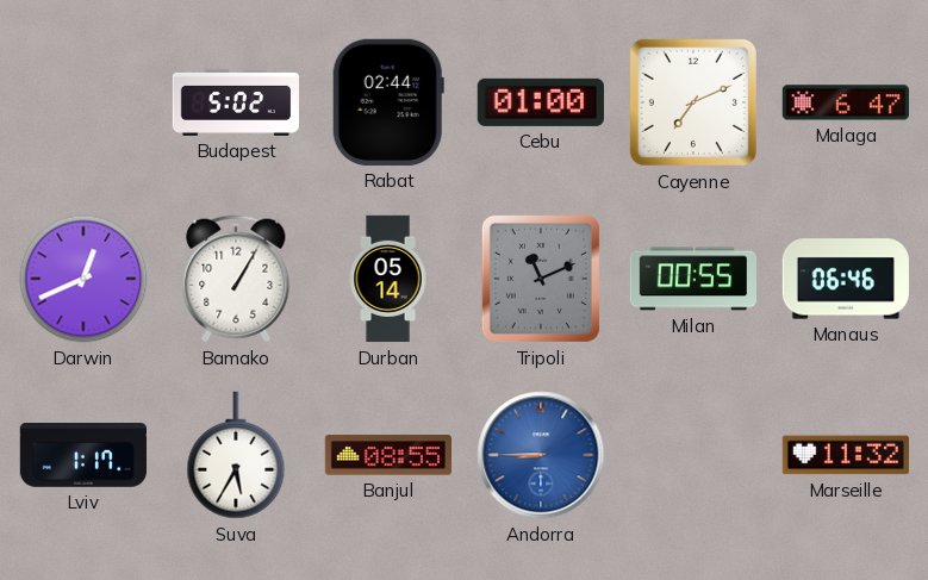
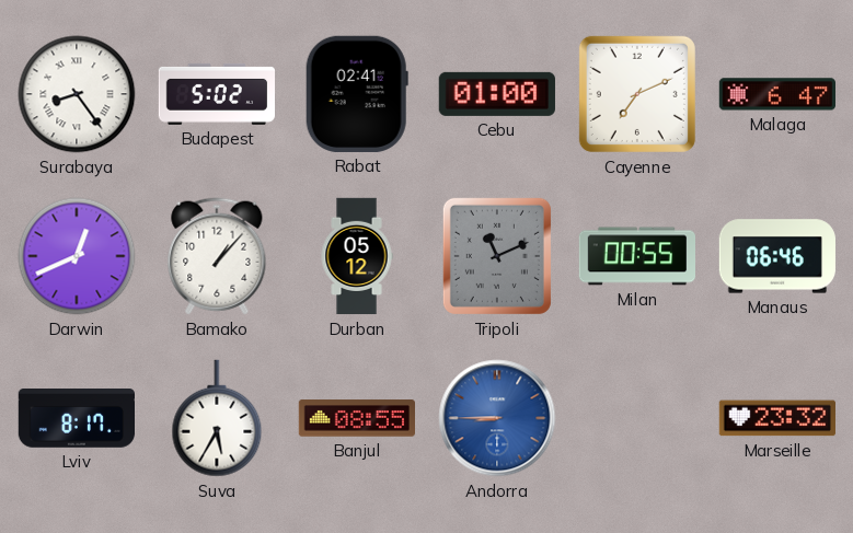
Surabaya: none -> 8:24 (77, 94)
Rabat: 02:44 -> 02:41 (357, 94)
Bamako: 1:05 -> 1:07 (217, 256)
Durban: 05:14 -> 05:12 (357, 256)
Lviv: 1:17 -> 8:17 (76, 419)
Marseille: 11:32 -> 23:32 (777, 418)
